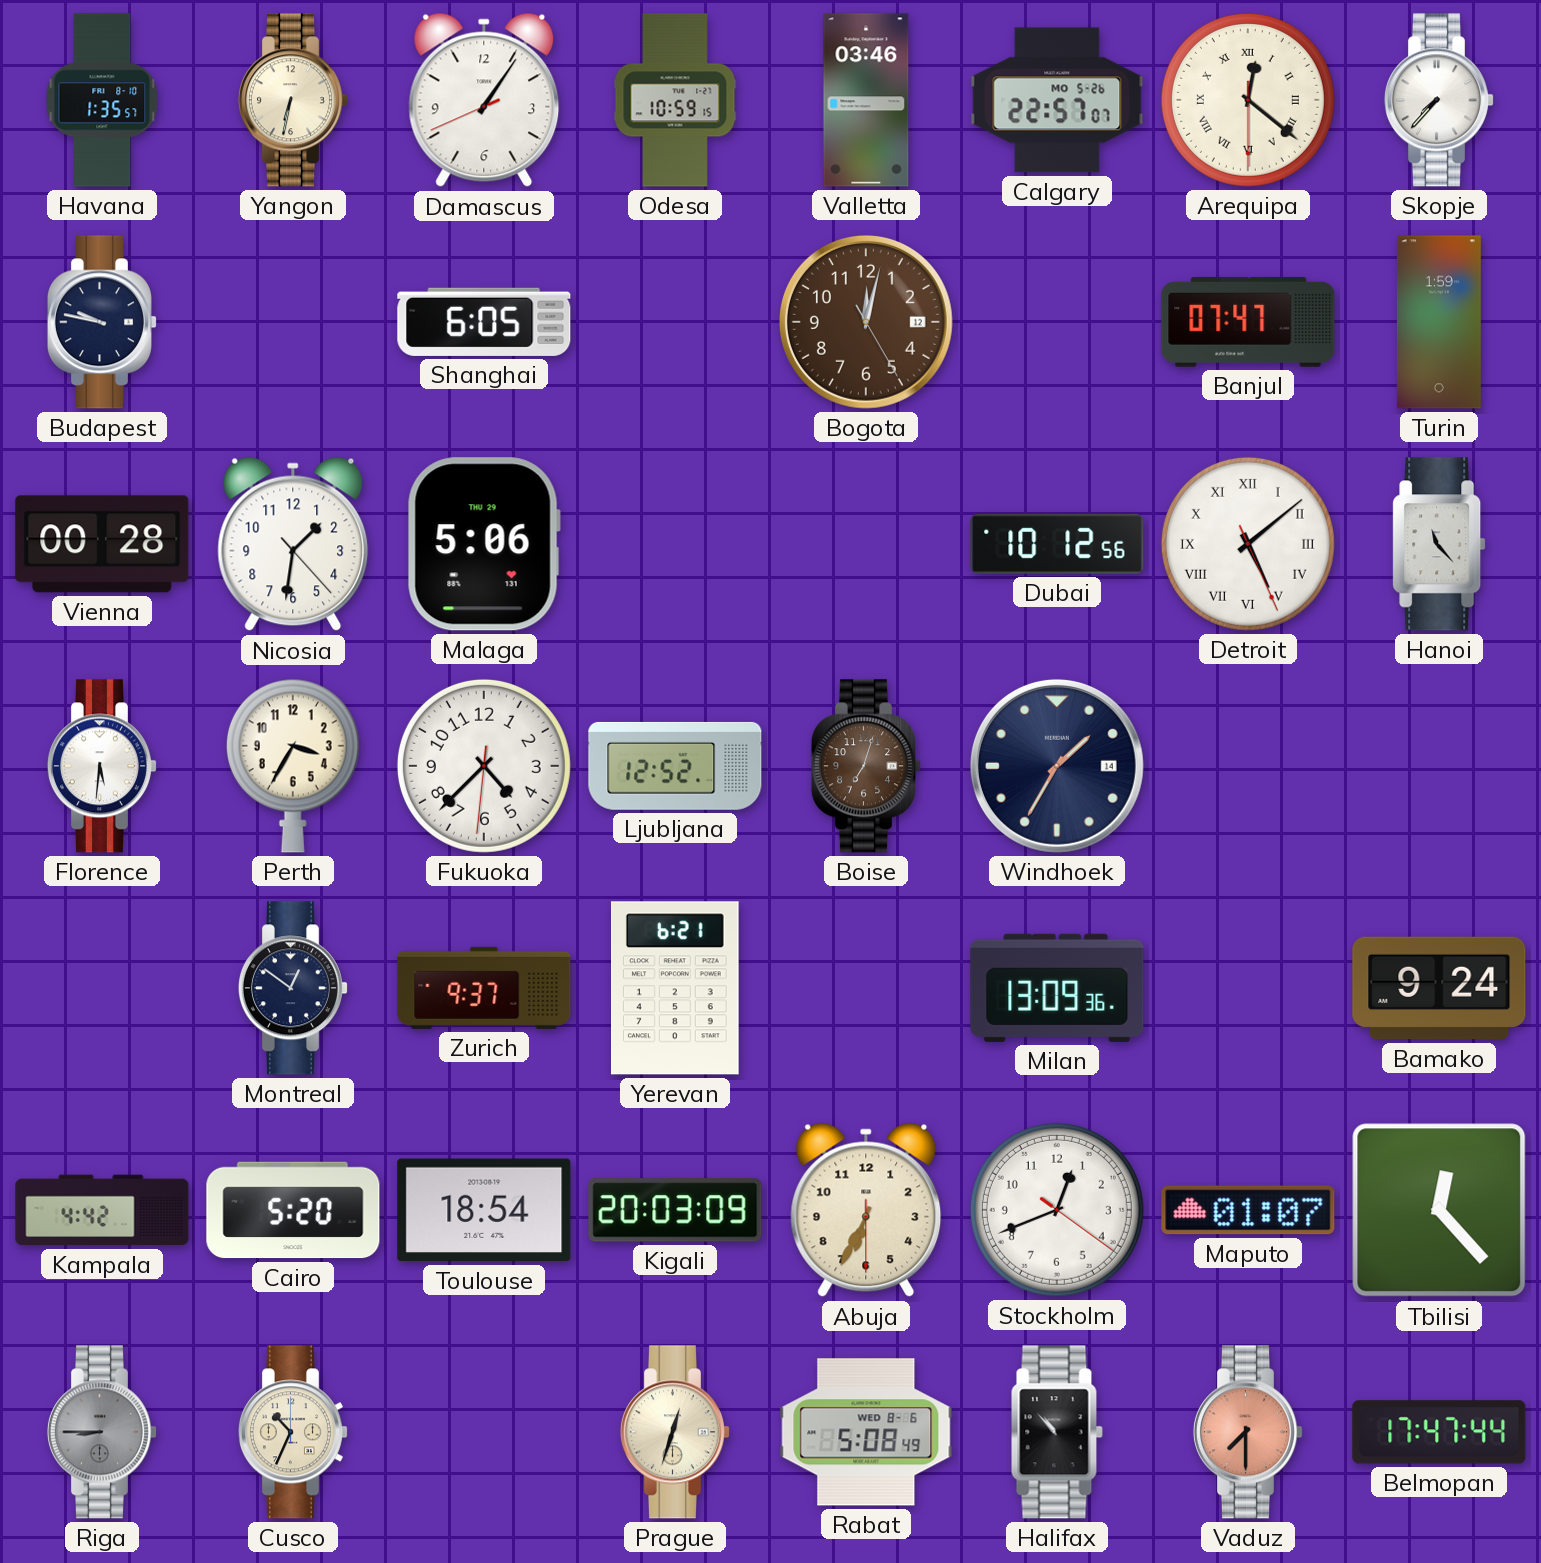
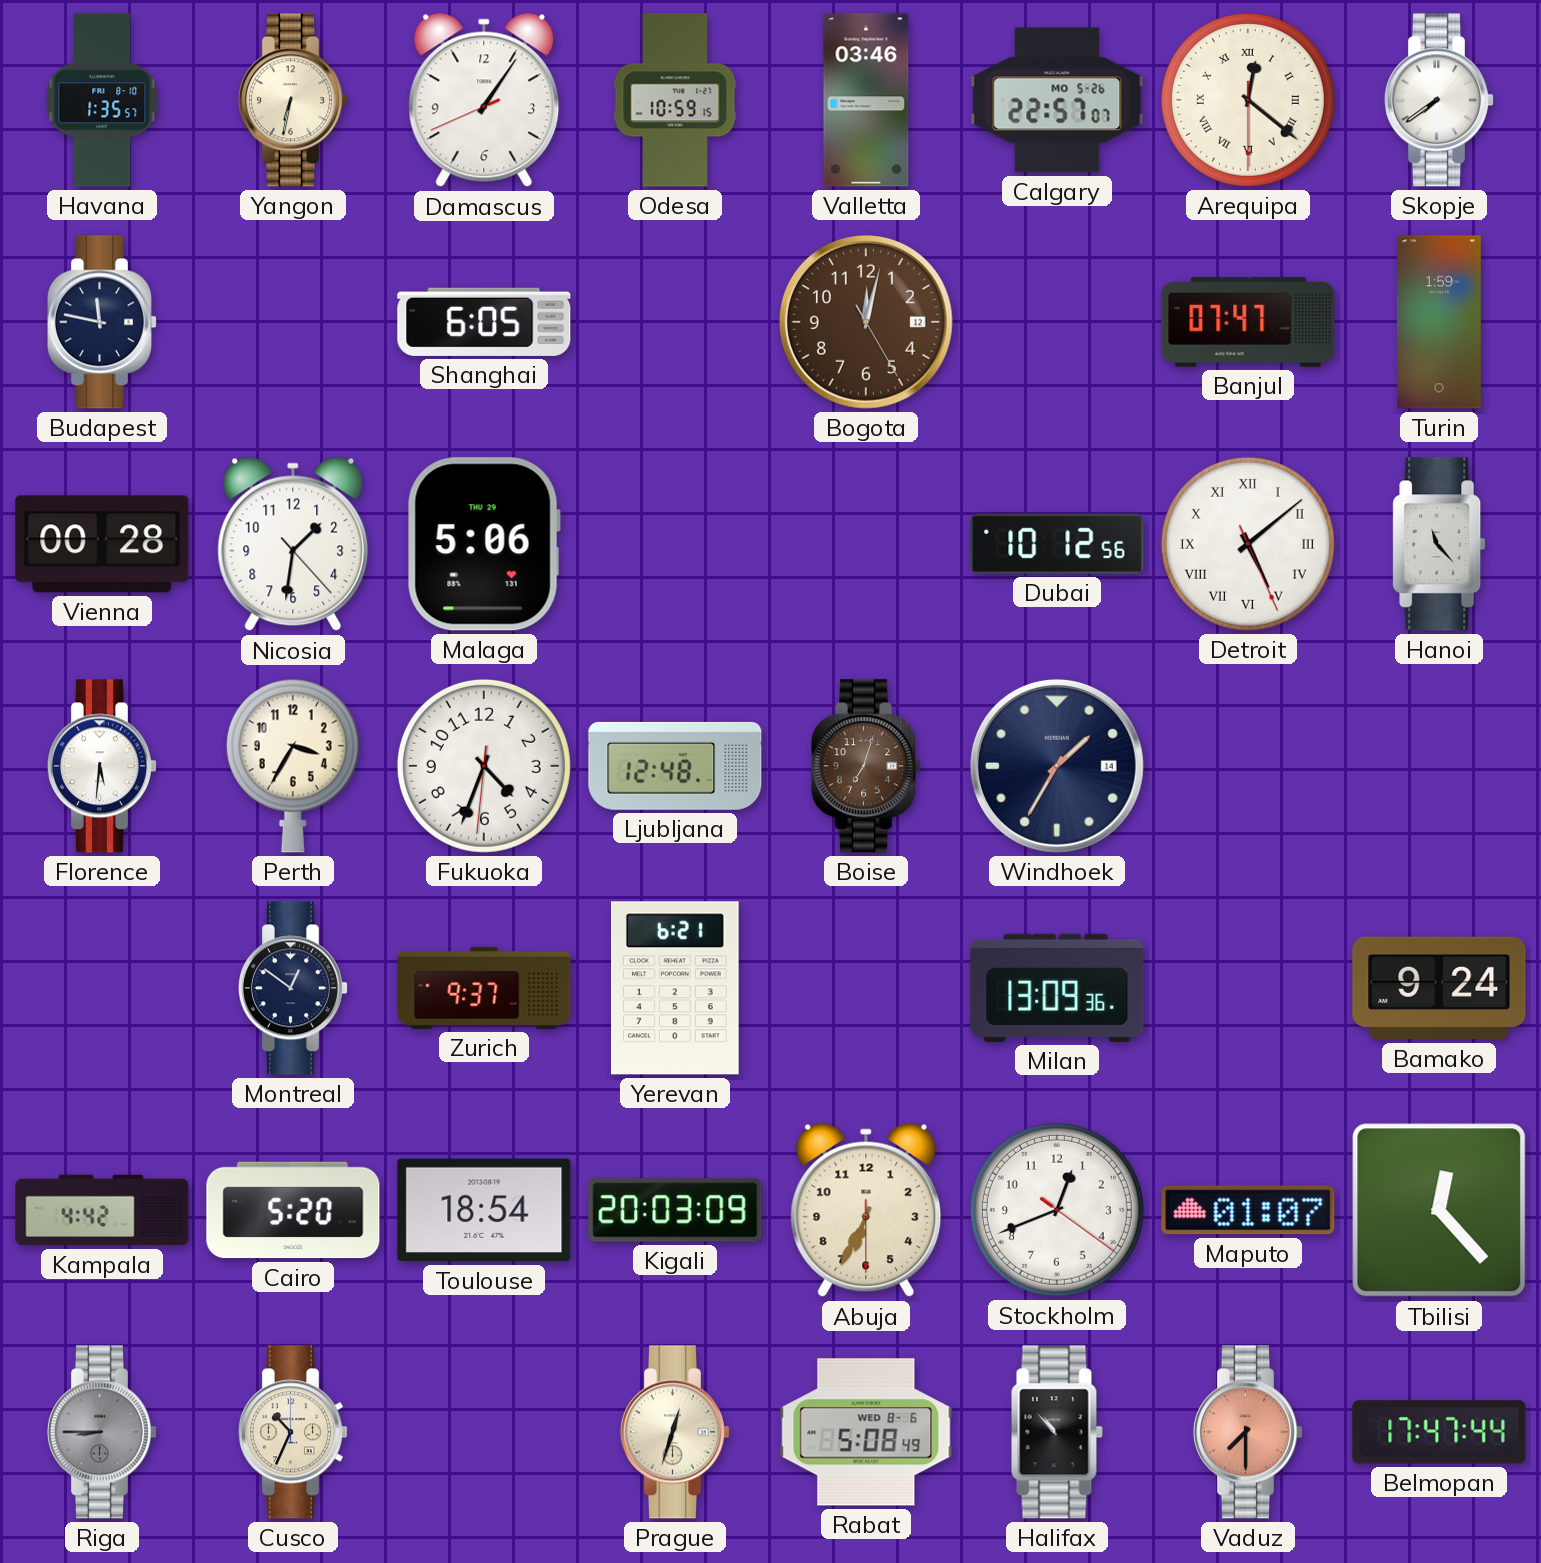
Skopje: 7:37 -> 7:39 (1439, 100)
Budapest: 9:47 -> 11:47 (102, 322)
Fukuoka: 4:37 -> 4:33 (484, 766)
Ljubljana: 12:52 -> 12:48 (675, 766)
